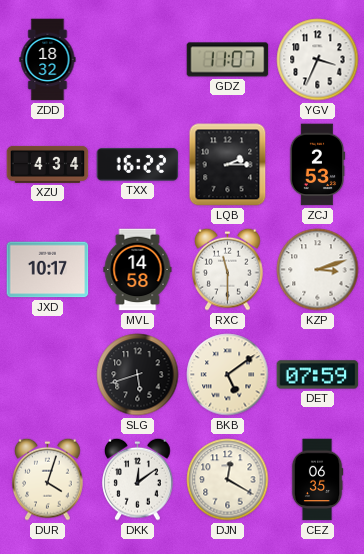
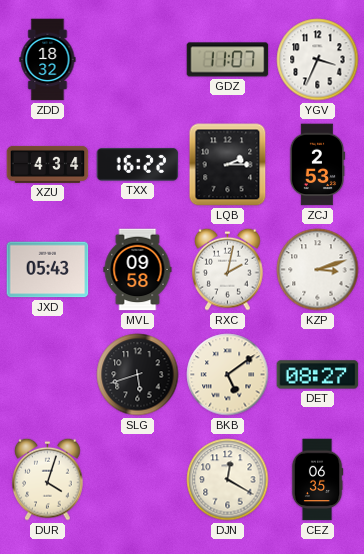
JXD: 10:17 -> 05:43 (48, 270)
MVL: 14:58 -> 09:58 (138, 270)
RXC: 11:30 -> 2:02 (228, 269)
DET: 07:59 -> 08:27 (318, 375)
DKK: 12:09 -> none (138, 479)
